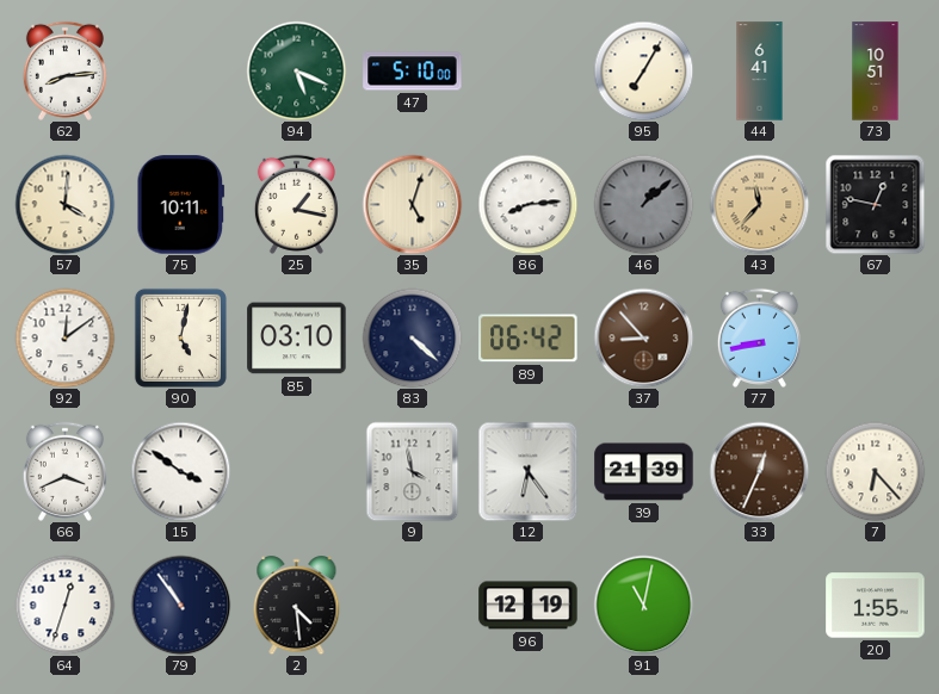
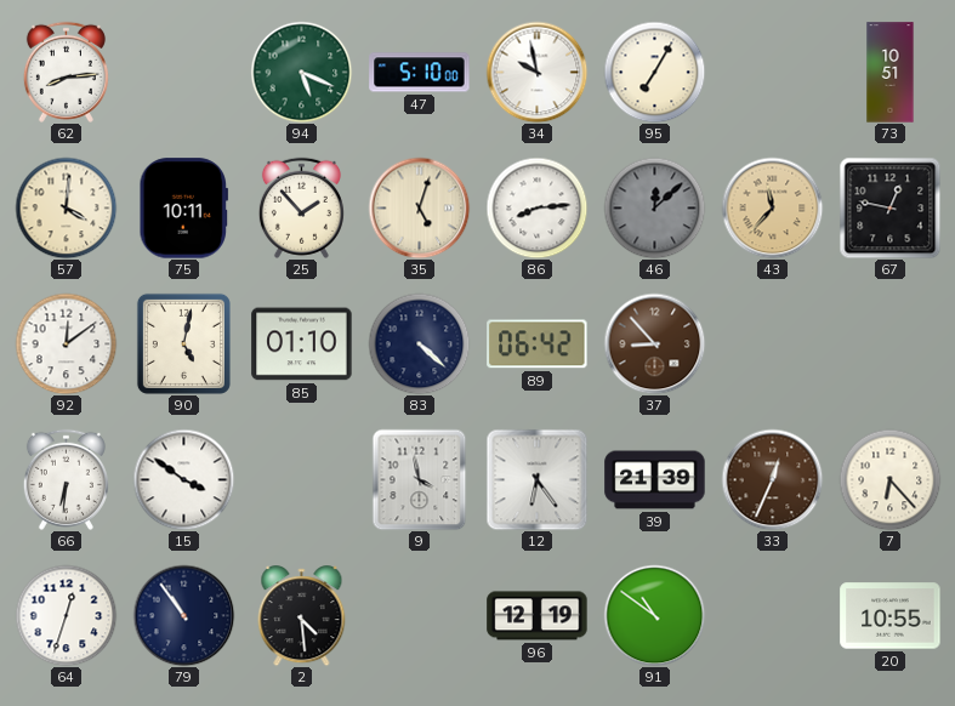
34: none -> 9:58 (536, 72)
44: 6:41 -> none (760, 72)
25: 1:17 -> 1:53 (301, 207)
46: 1:08 -> 12:08 (654, 207)
85: 03:10 -> 01:10 (302, 345)
77: 8:43 -> none (759, 337)
66: 3:41 -> 6:31 (66, 479)
91: 11:02 -> 10:51 (654, 615)
20: 1:55 -> 10:55 (891, 616)
